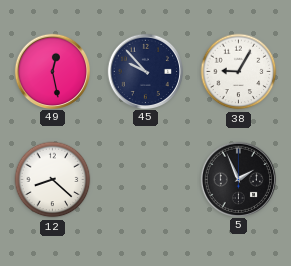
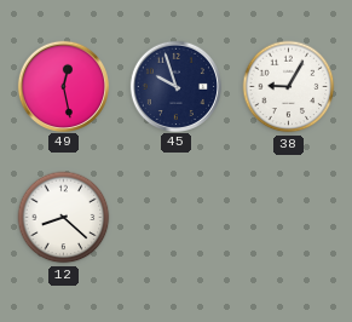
45: 9:53 -> 9:57 (175, 86)
5: 1:56 -> none (238, 179)
